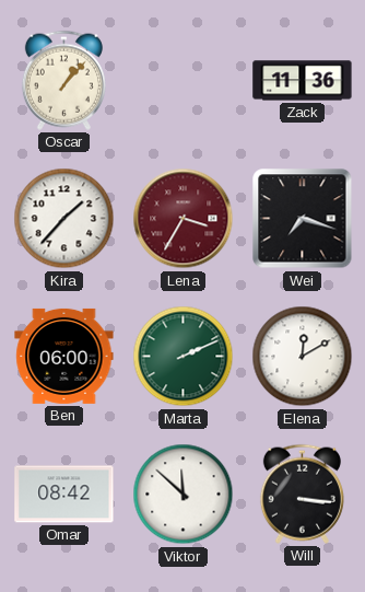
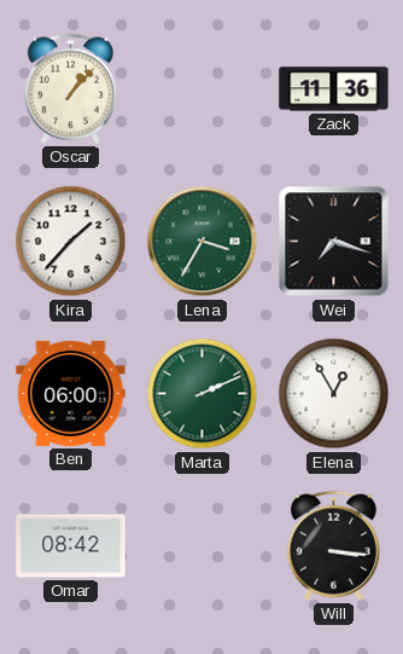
Lena dial: burgundy -> green (203, 242)
Elena: 12:10 -> 12:55 (334, 394)
Viktor: 11:52 -> none (184, 495)
